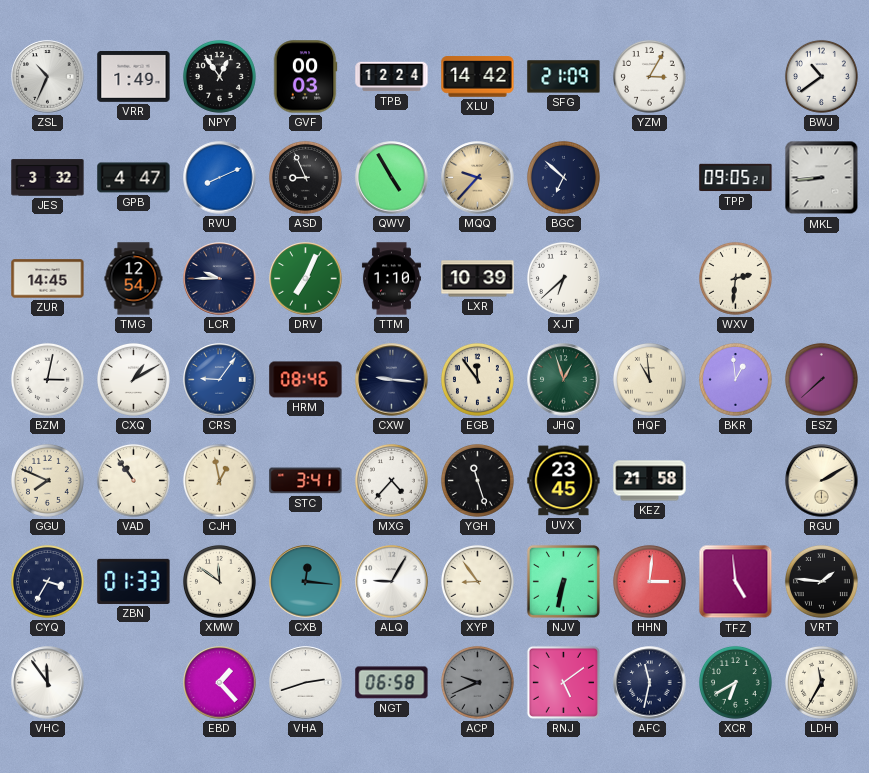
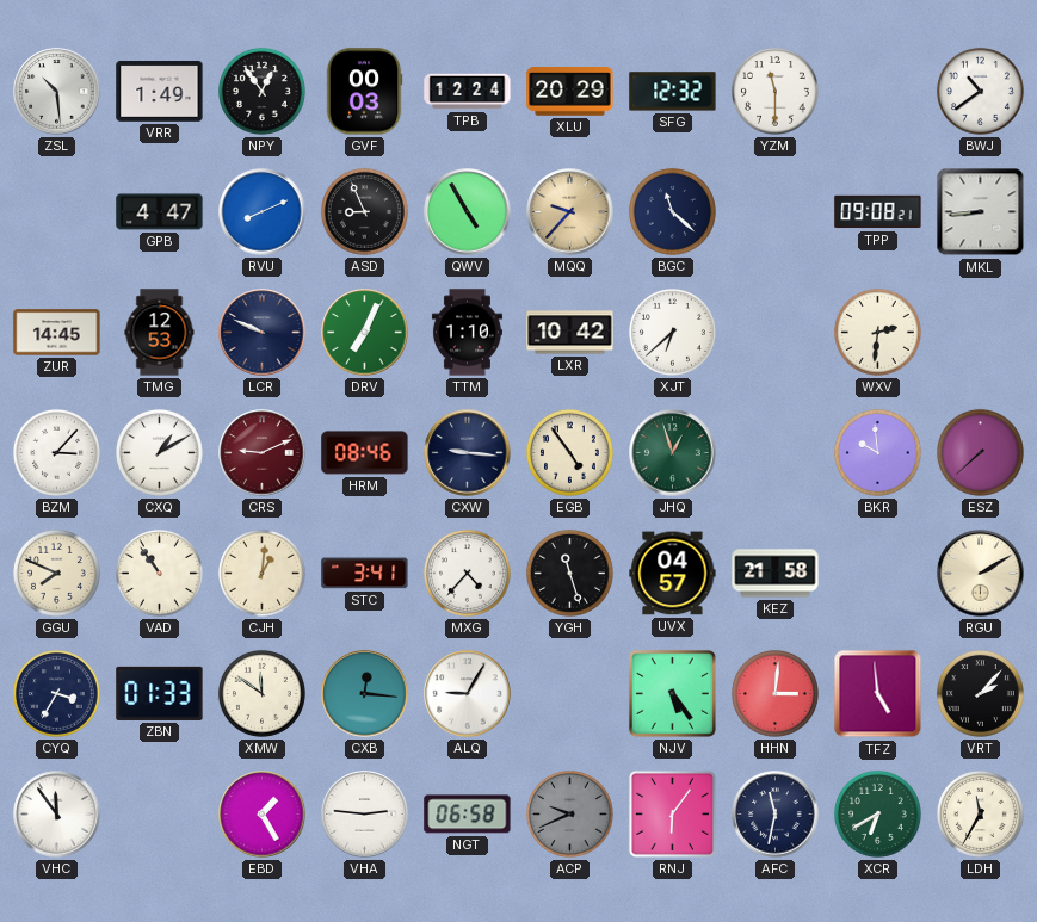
ZSL: 10:34 -> 10:29 (57, 92)
XLU: 14:42 -> 20:29 (570, 92)
SFG: 21:09 -> 12:32 (673, 92)
YZM: 3:05 -> 11:30 (774, 91)
JES: 3:32 -> none (48, 178)
BGC: 6:52 -> 11:22 (672, 211)
TPP: 09:05 -> 09:08 (878, 212)
TMG: 12:54 -> 12:53 (160, 333)
LCR: 9:45 -> 9:49 (263, 333)
LXR: 10:39 -> 10:42 (570, 333)
BZM: 3:02 -> 3:07 (56, 452)
CRS: 9:06 -> 9:11 (263, 453)
CRS dial: blue -> burgundy (263, 453)
EGB: 11:54 -> 4:54 (569, 452)
HQF: 10:59 -> none (649, 379)
BKR: 12:59 -> 9:59 (877, 452)
CJH: 12:58 -> 1:01 (261, 573)
UVX: 23:45 -> 04:57 (673, 574)
XYP: 8:54 -> none (477, 581)
NJV: 6:32 -> 5:24 (672, 693)
VRT: 1:46 -> 2:07 (980, 693)
EBD: 1:23 -> 1:25 (263, 815)
VHA: 2:42 -> 2:46 (365, 815)
RNJ: 5:09 -> 6:06 (672, 813)
